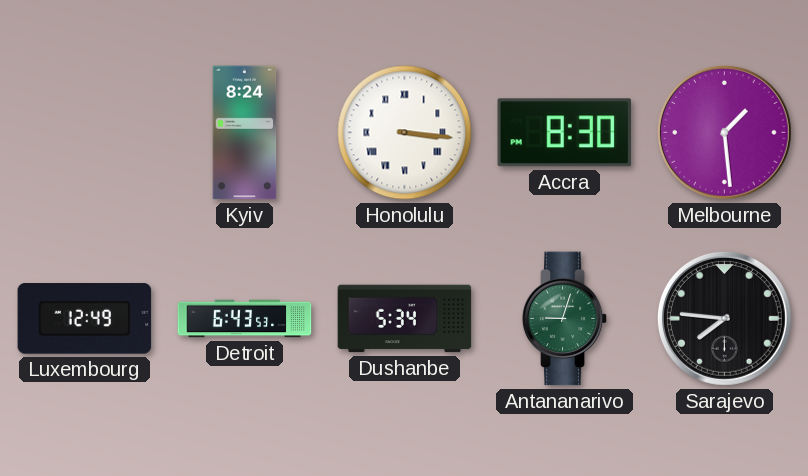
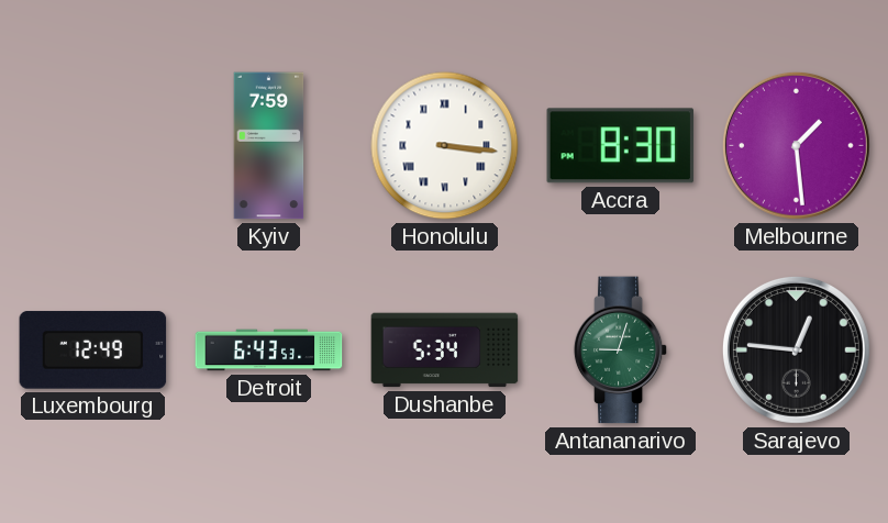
Kyiv: 8:24 -> 7:59 (269, 146)
Sarajevo: 7:46 -> 12:46 (796, 349)
